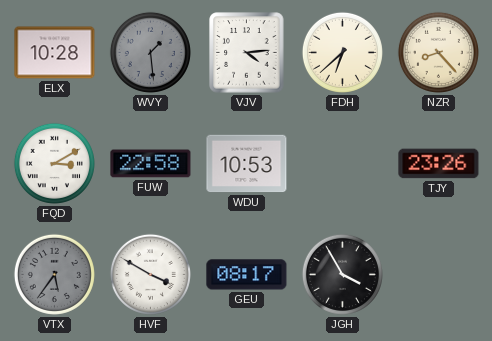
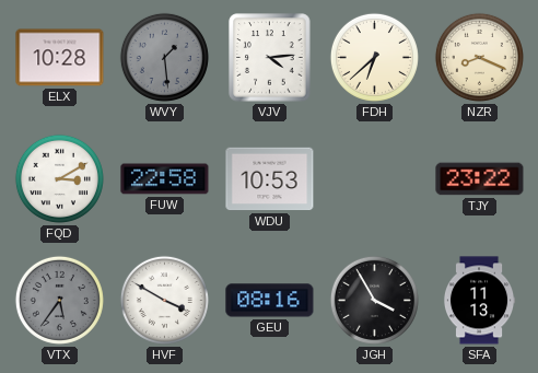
NZR: 8:23 -> 8:19 (479, 57)
TJY: 23:26 -> 23:22 (480, 179)
GEU: 08:17 -> 08:16 (270, 301)
SFA: none -> 11:13 (479, 301)
